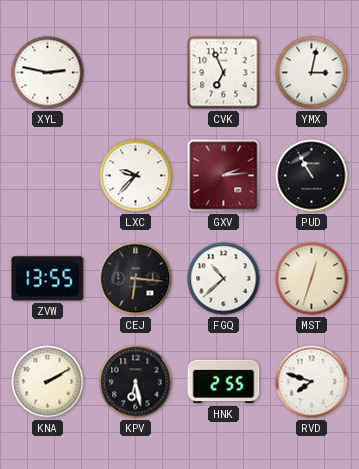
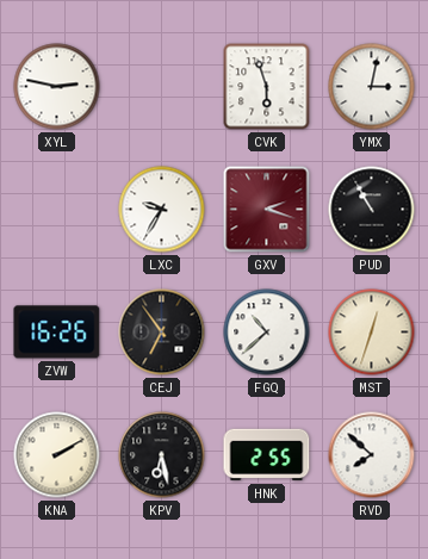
CVK: 6:56 -> 5:57 (267, 87)
LXC: 9:37 -> 9:35 (162, 210)
GXV: 2:14 -> 2:18 (267, 210)
ZVW: 13:55 -> 16:26 (57, 333)
CEJ: 6:16 -> 6:54 (162, 333)
RVD: 7:48 -> 7:52 (372, 455)
